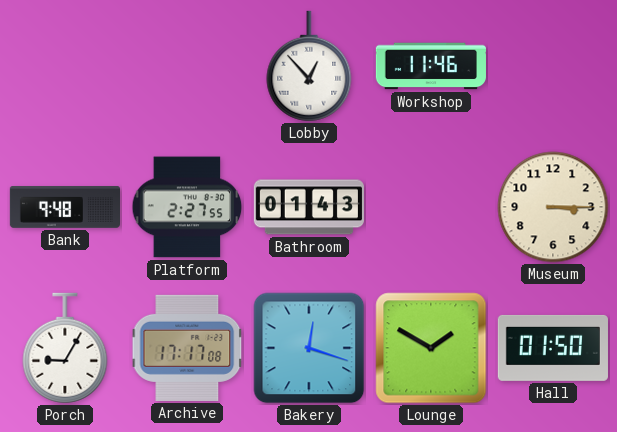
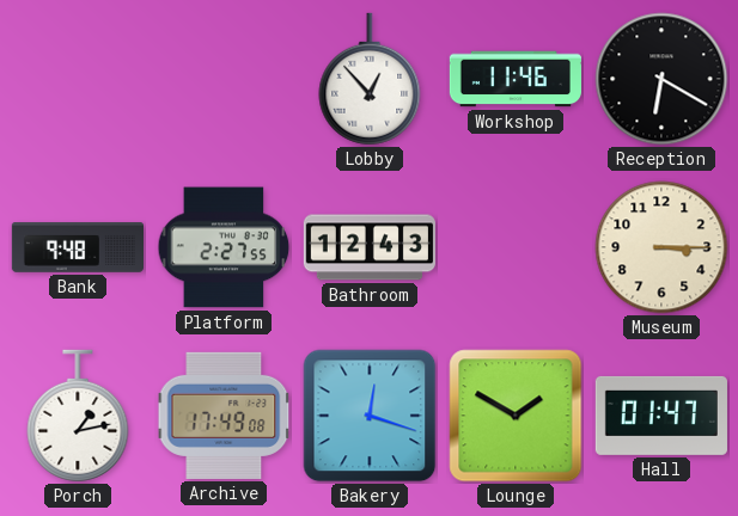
Reception: none -> 6:20 (661, 79)
Bathroom: 01:43 -> 12:43 (370, 247)
Porch: 9:05 -> 1:13 (78, 416)
Archive: 17:17 -> 17:49 (224, 416)
Hall: 01:50 -> 01:47 (661, 416)
